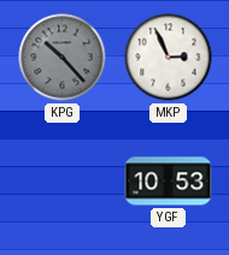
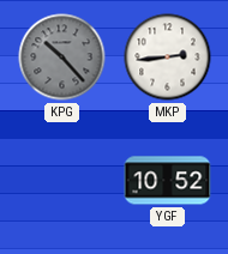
MKP: 2:56 -> 2:44 (168, 58)
YGF: 10:53 -> 10:52 (168, 181)
